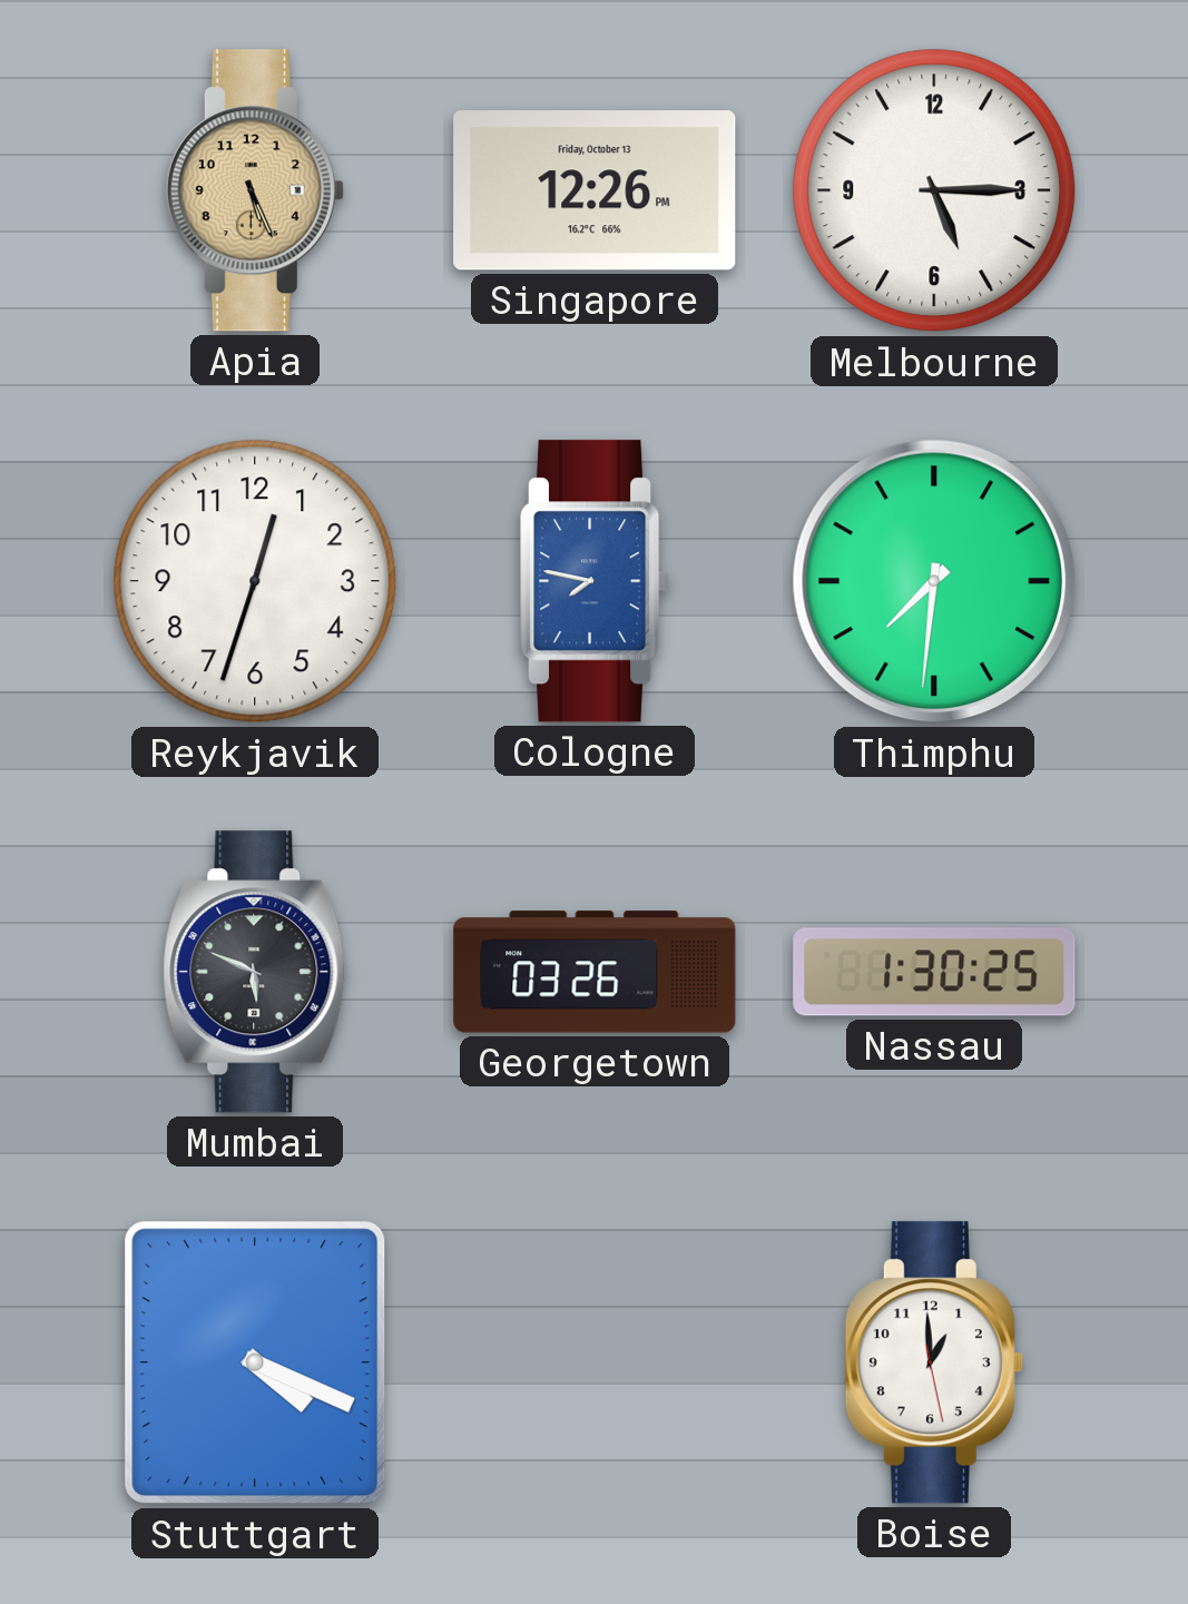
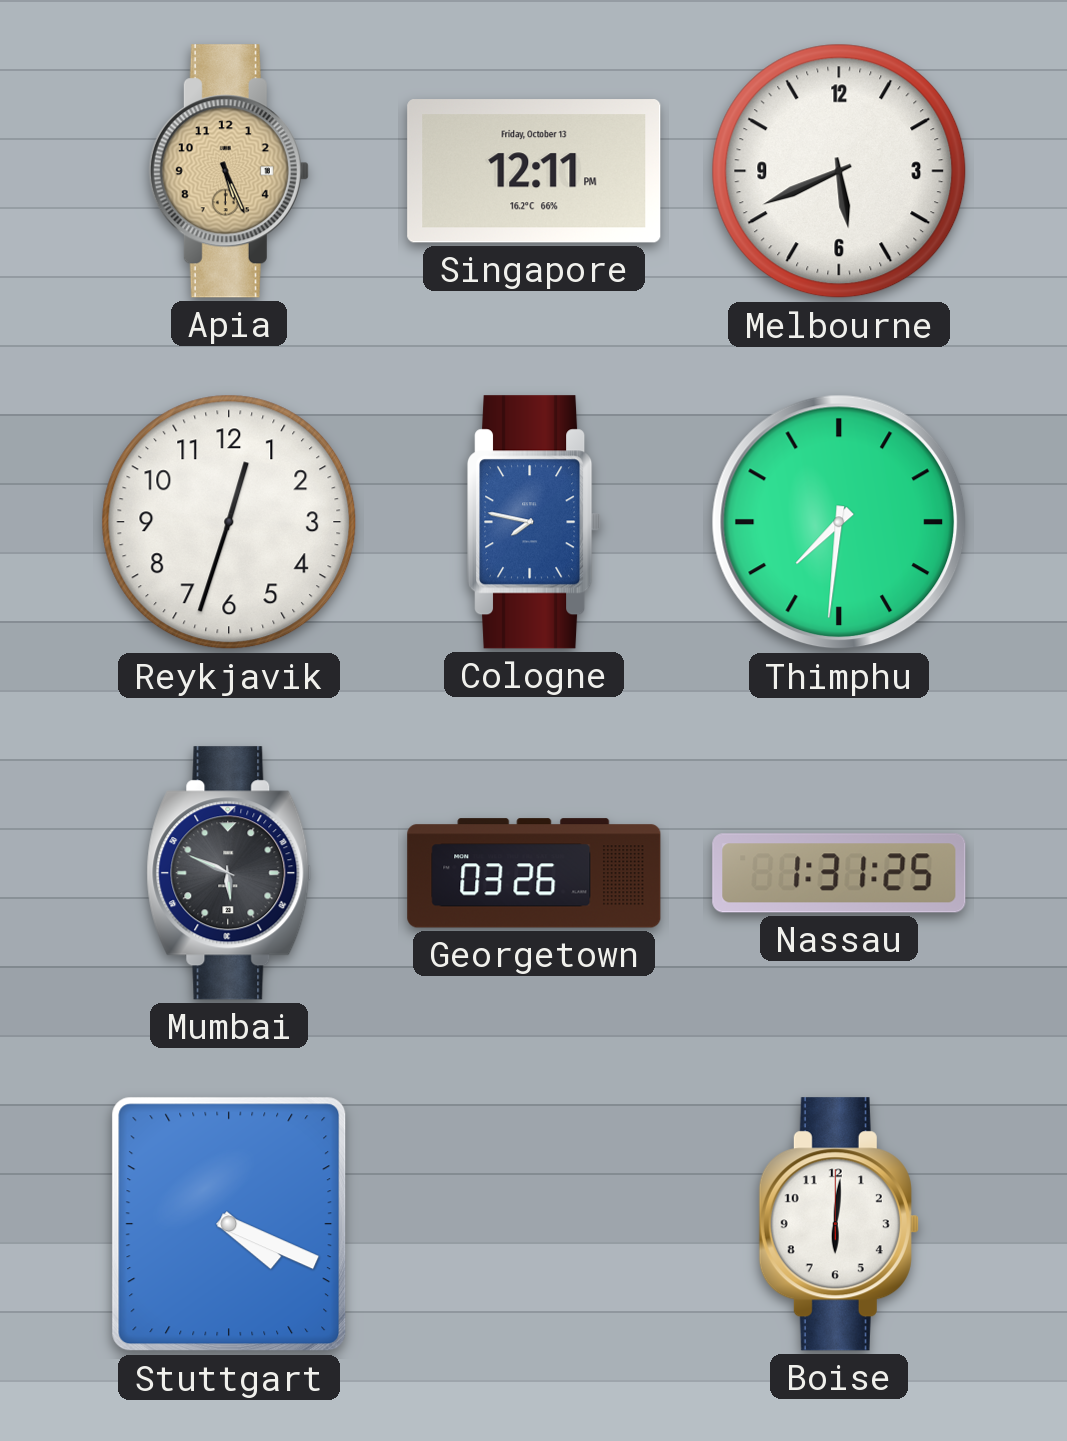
Singapore: 12:26 -> 12:11 (534, 171)
Melbourne: 5:15 -> 5:41 (839, 171)
Nassau: 1:30 -> 1:31 (839, 873)
Boise: 12:59 -> 6:01 (839, 1224)
